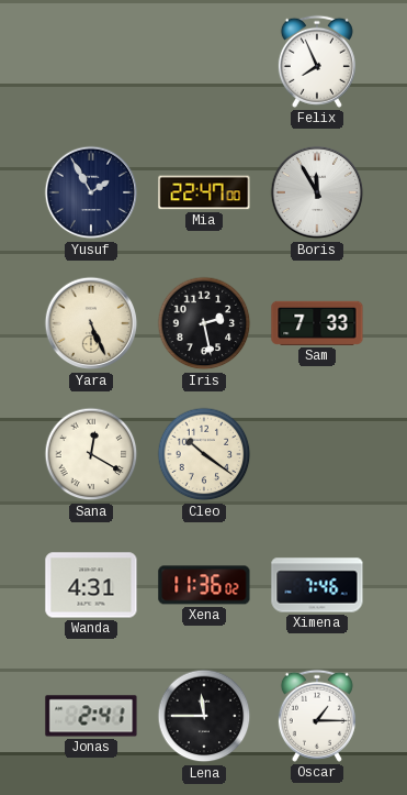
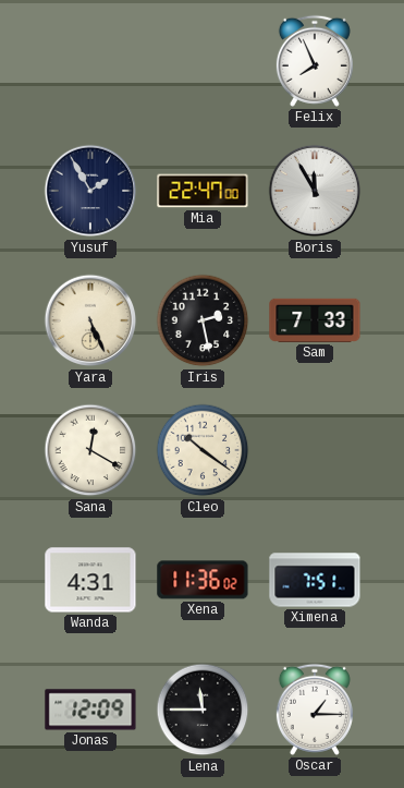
Ximena: 7:46 -> 7:51 (315, 580)
Jonas: 2:41 -> 12:09 (90, 710)
